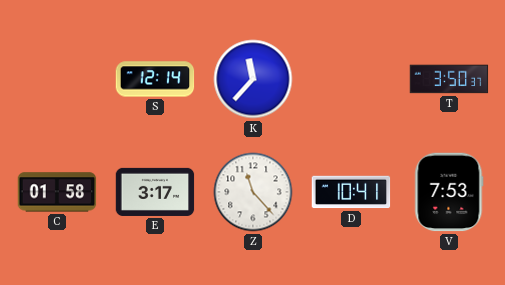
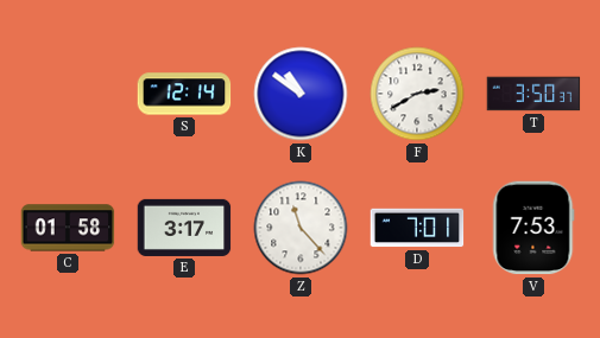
K: 11:37 -> 10:51 (301, 94)
F: none -> 2:40 (417, 94)
D: 10:41 -> 7:01 (417, 228)
